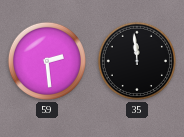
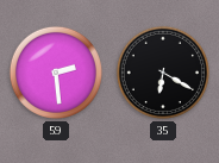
35: 11:59 -> 6:20 (163, 73)
